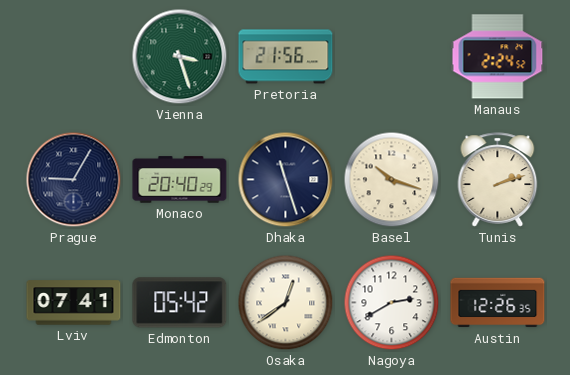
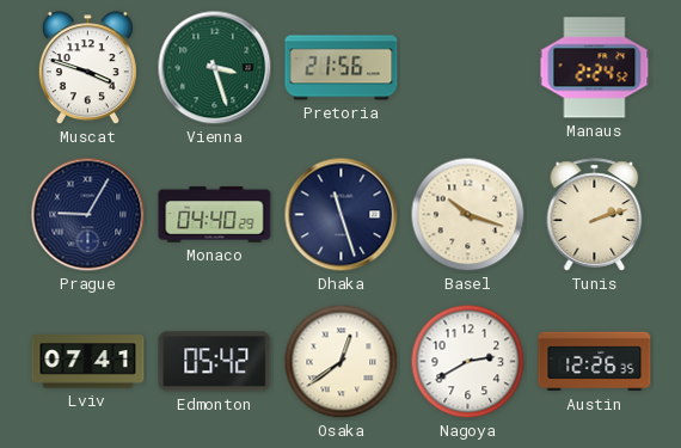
Muscat: none -> 3:48 (87, 68)
Monaco: 20:40 -> 04:40 (215, 215)
